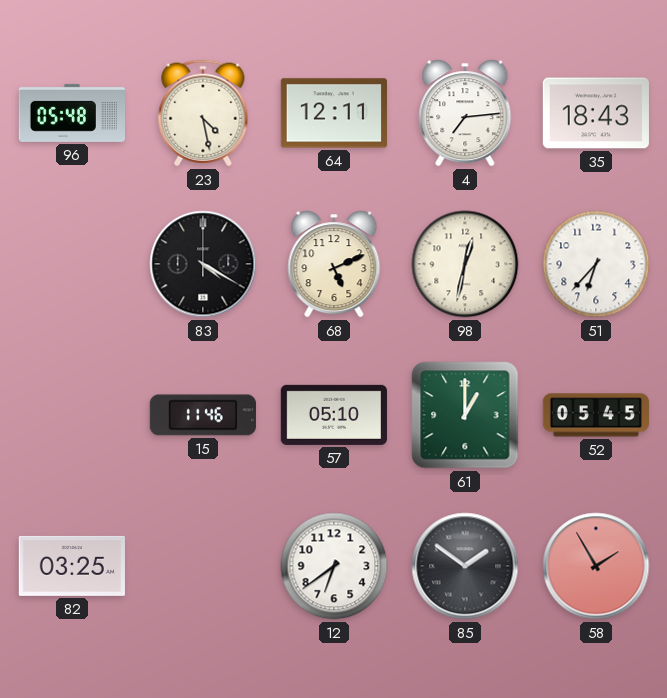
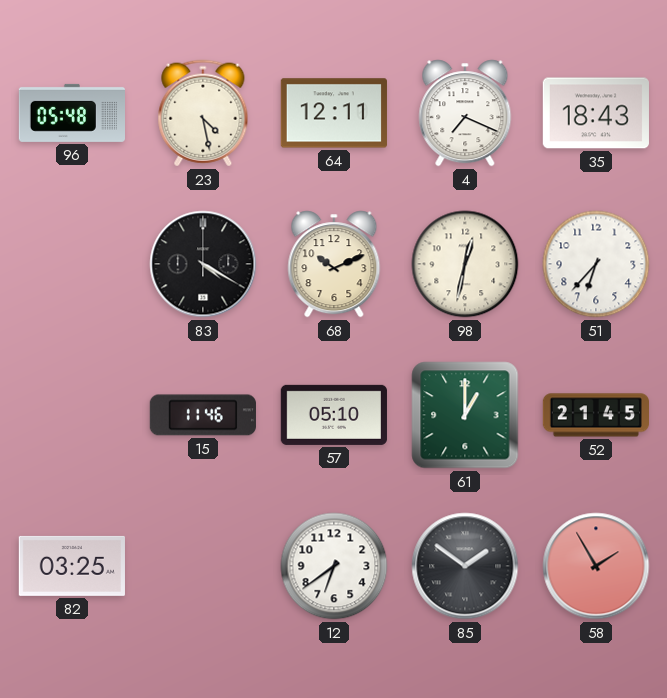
4: 7:14 -> 7:19 (465, 113)
68: 5:11 -> 10:11 (334, 264)
52: 05:45 -> 21:45 (595, 415)
